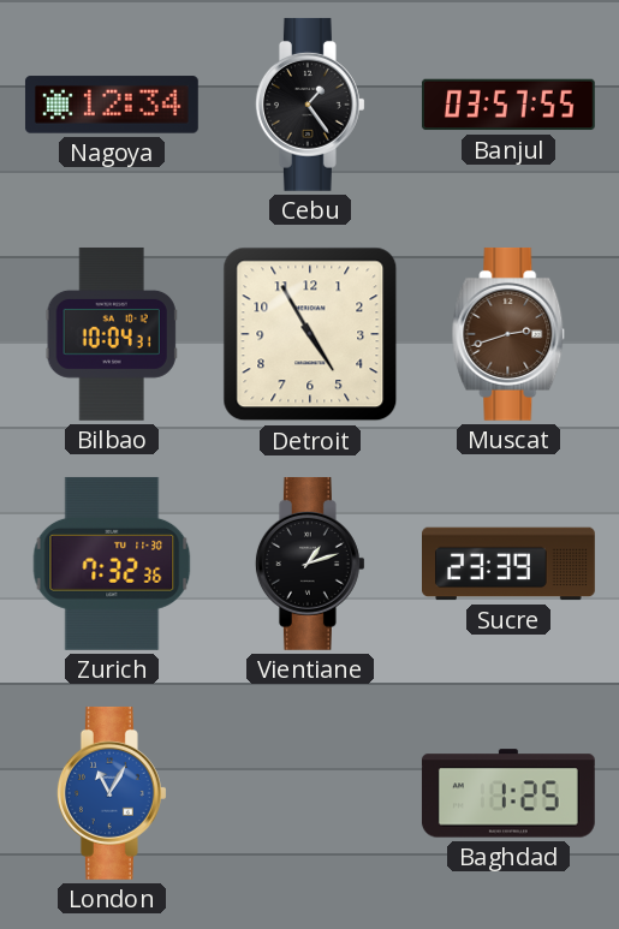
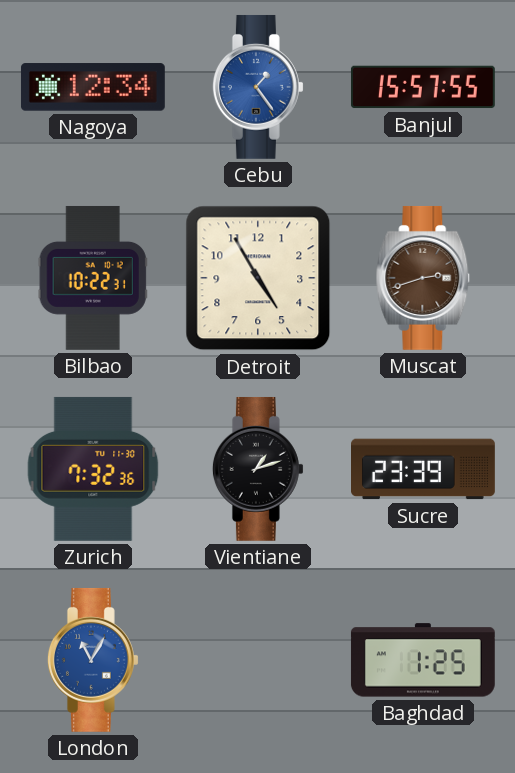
Cebu dial: black -> blue (258, 87)
Banjul: 03:57 -> 15:57 (423, 87)
Bilbao: 10:04 -> 10:22 (93, 278)
